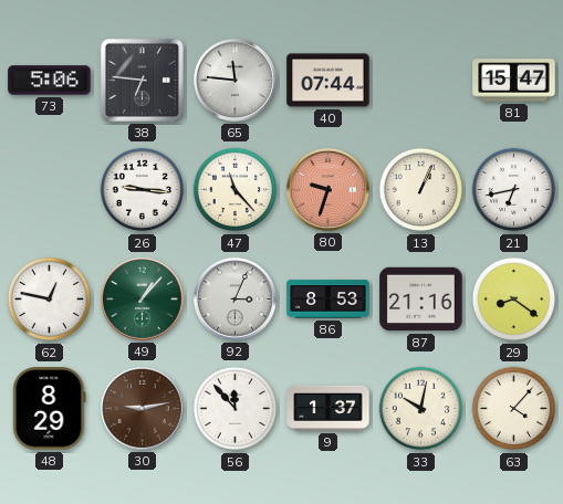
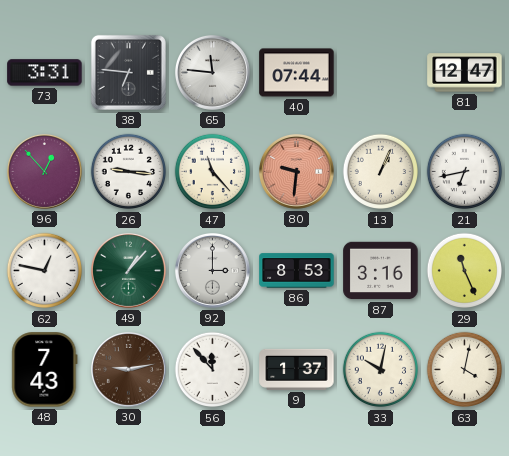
73: 5:06 -> 3:31 (45, 73)
81: 15:47 -> 12:47 (465, 73)
96: none -> 12:53 (44, 171)
80: 9:33 -> 9:31 (296, 171)
92: 3:04 -> 3:00 (212, 270)
87: 21:16 -> 3:16 (381, 271)
29: 8:21 -> 11:26 (465, 271)
48: 8:29 -> 7:43 (45, 370)
63: 4:07 -> 4:02 (465, 370)
